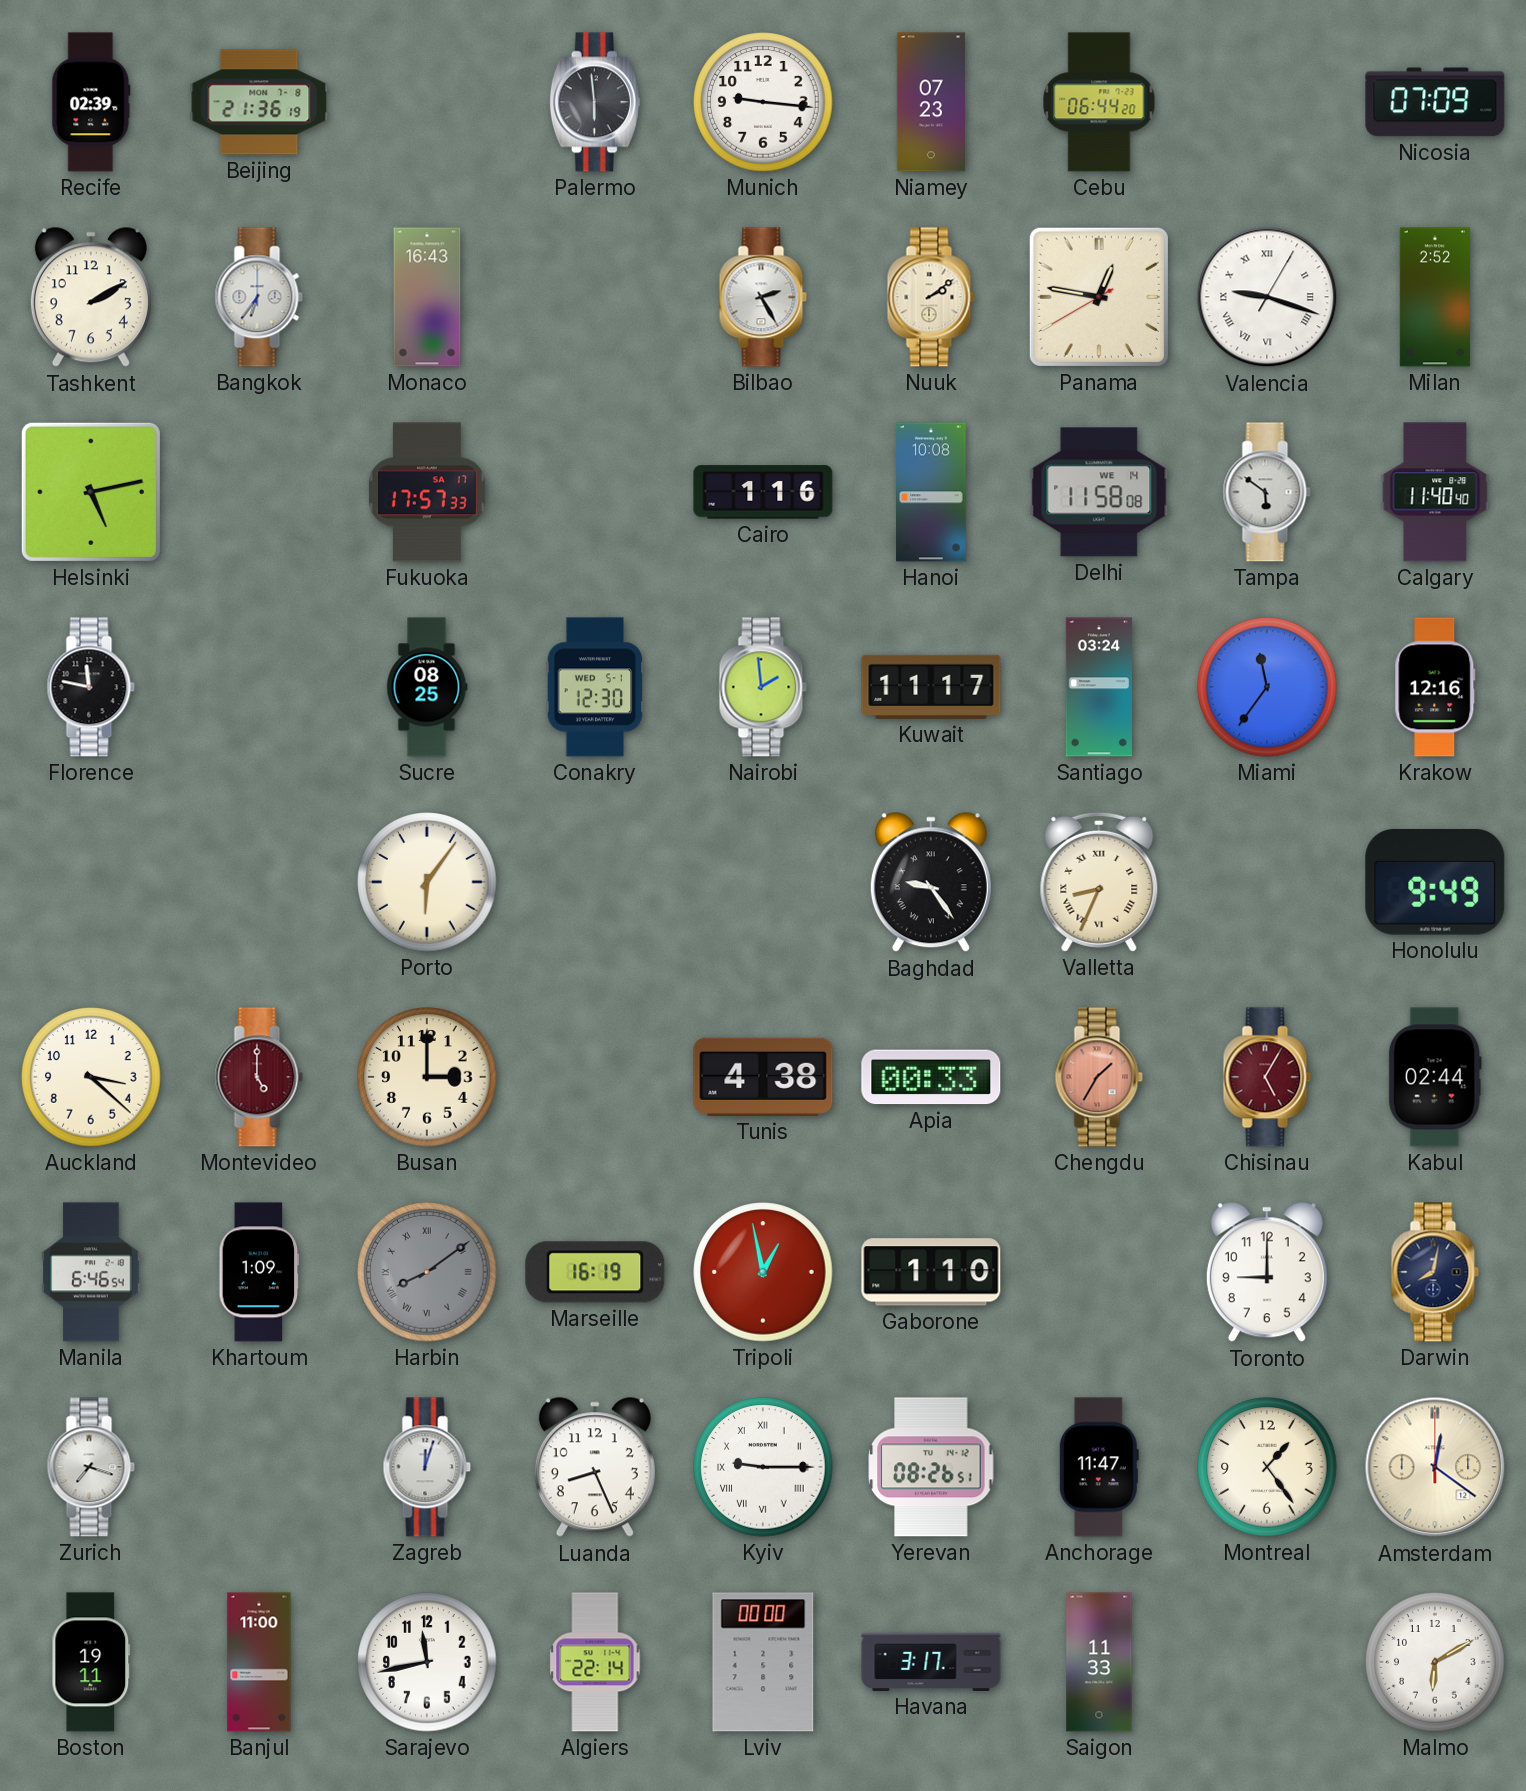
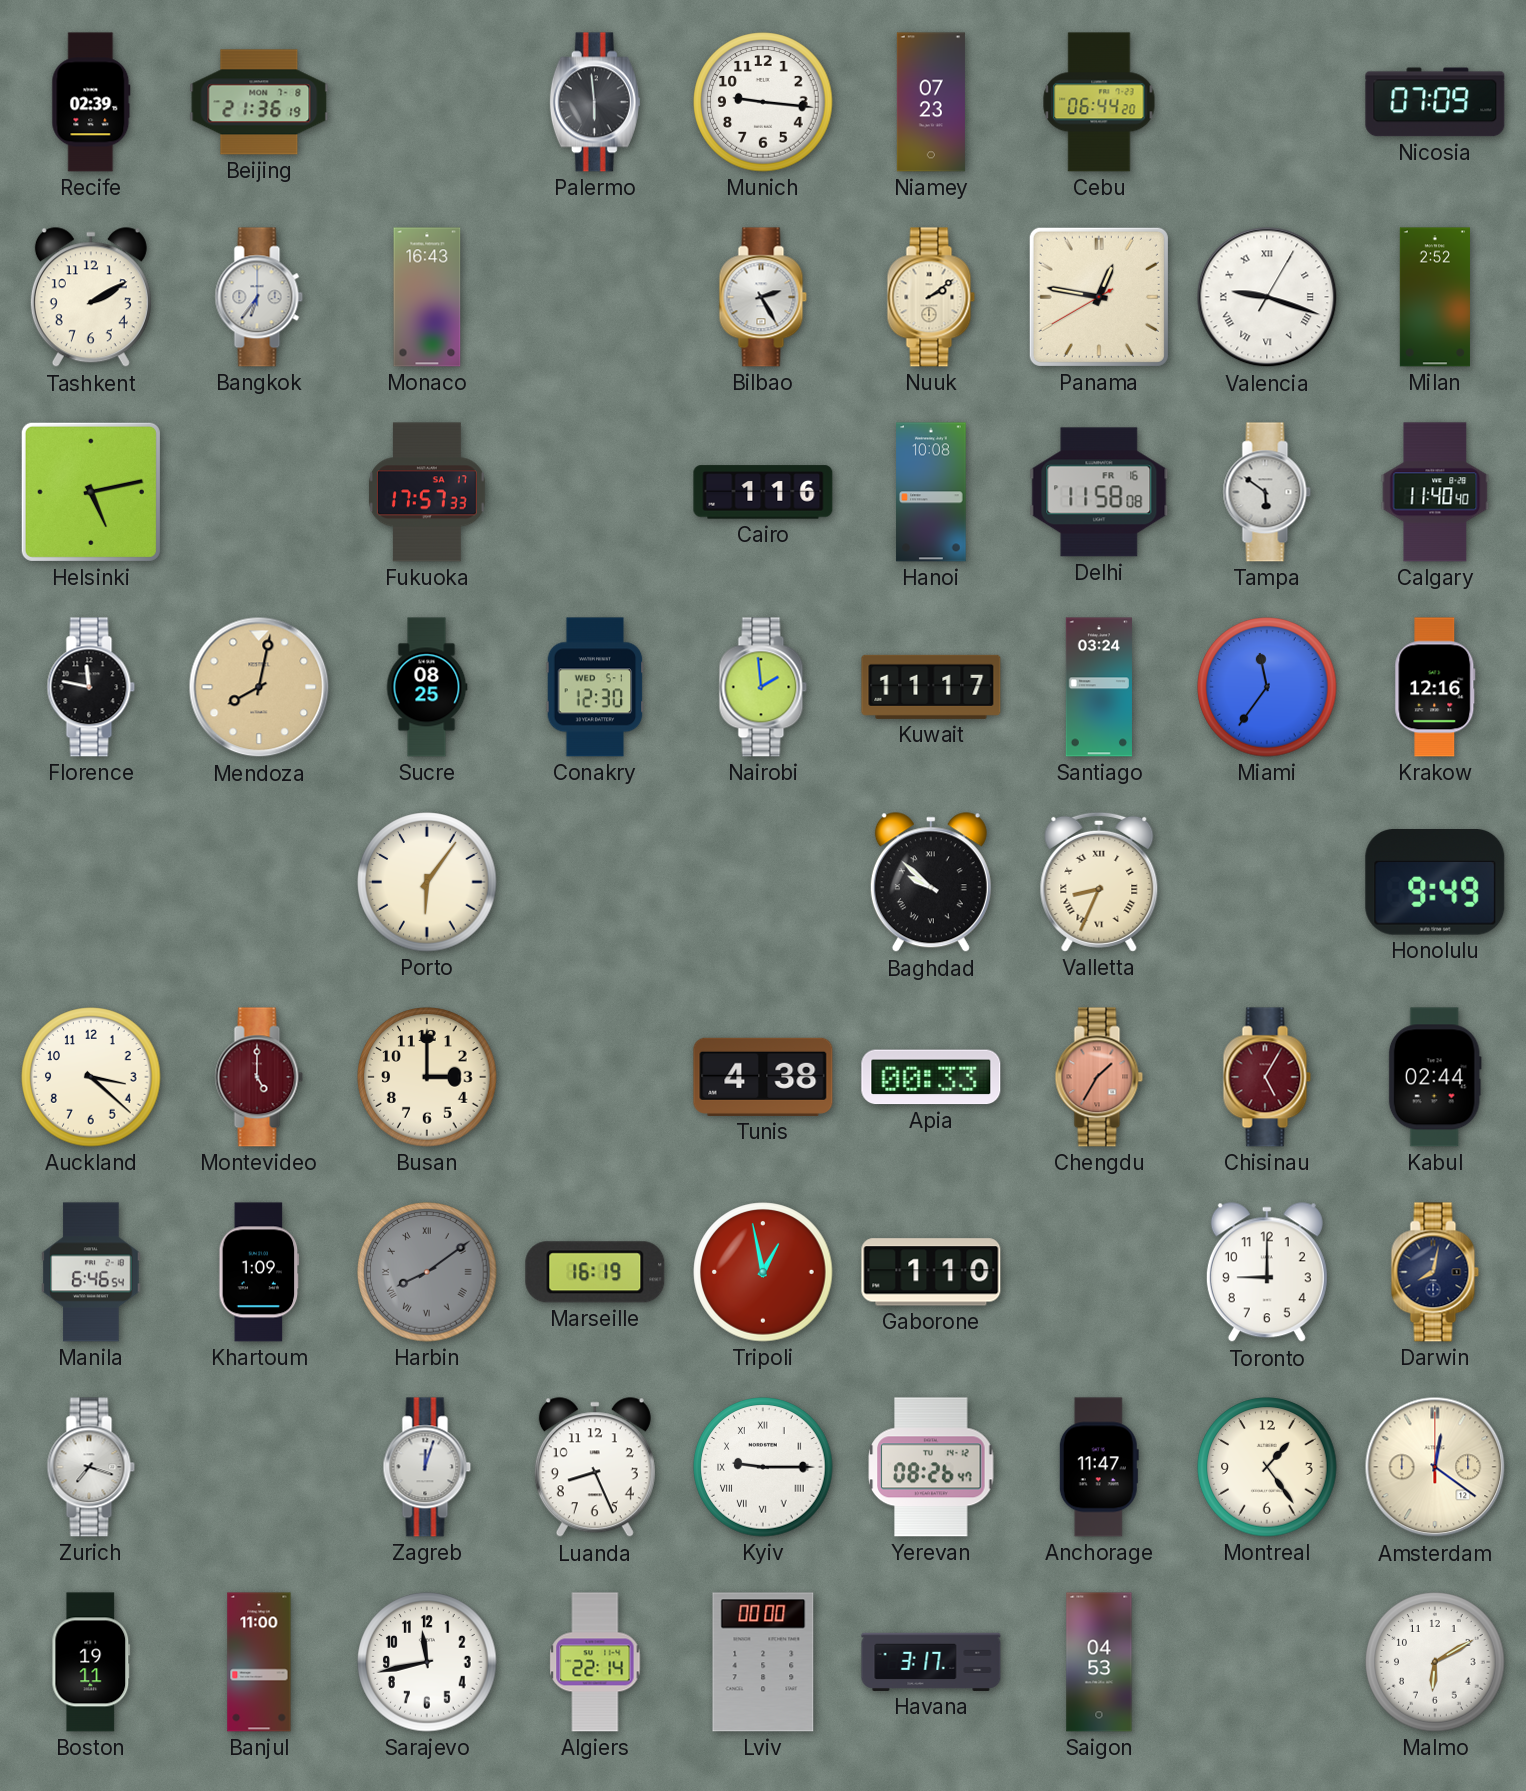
Delhi date: WE 14 -> FR 16 (1099, 492)
Mendoza: none -> 8:02 (259, 687)
Baghdad: 9:24 -> 9:52 (931, 883)
Yerevan: 08:26:51 -> 08:26:47 (931, 1467)
Saigon: 11:33 -> 04:53 (1099, 1662)
